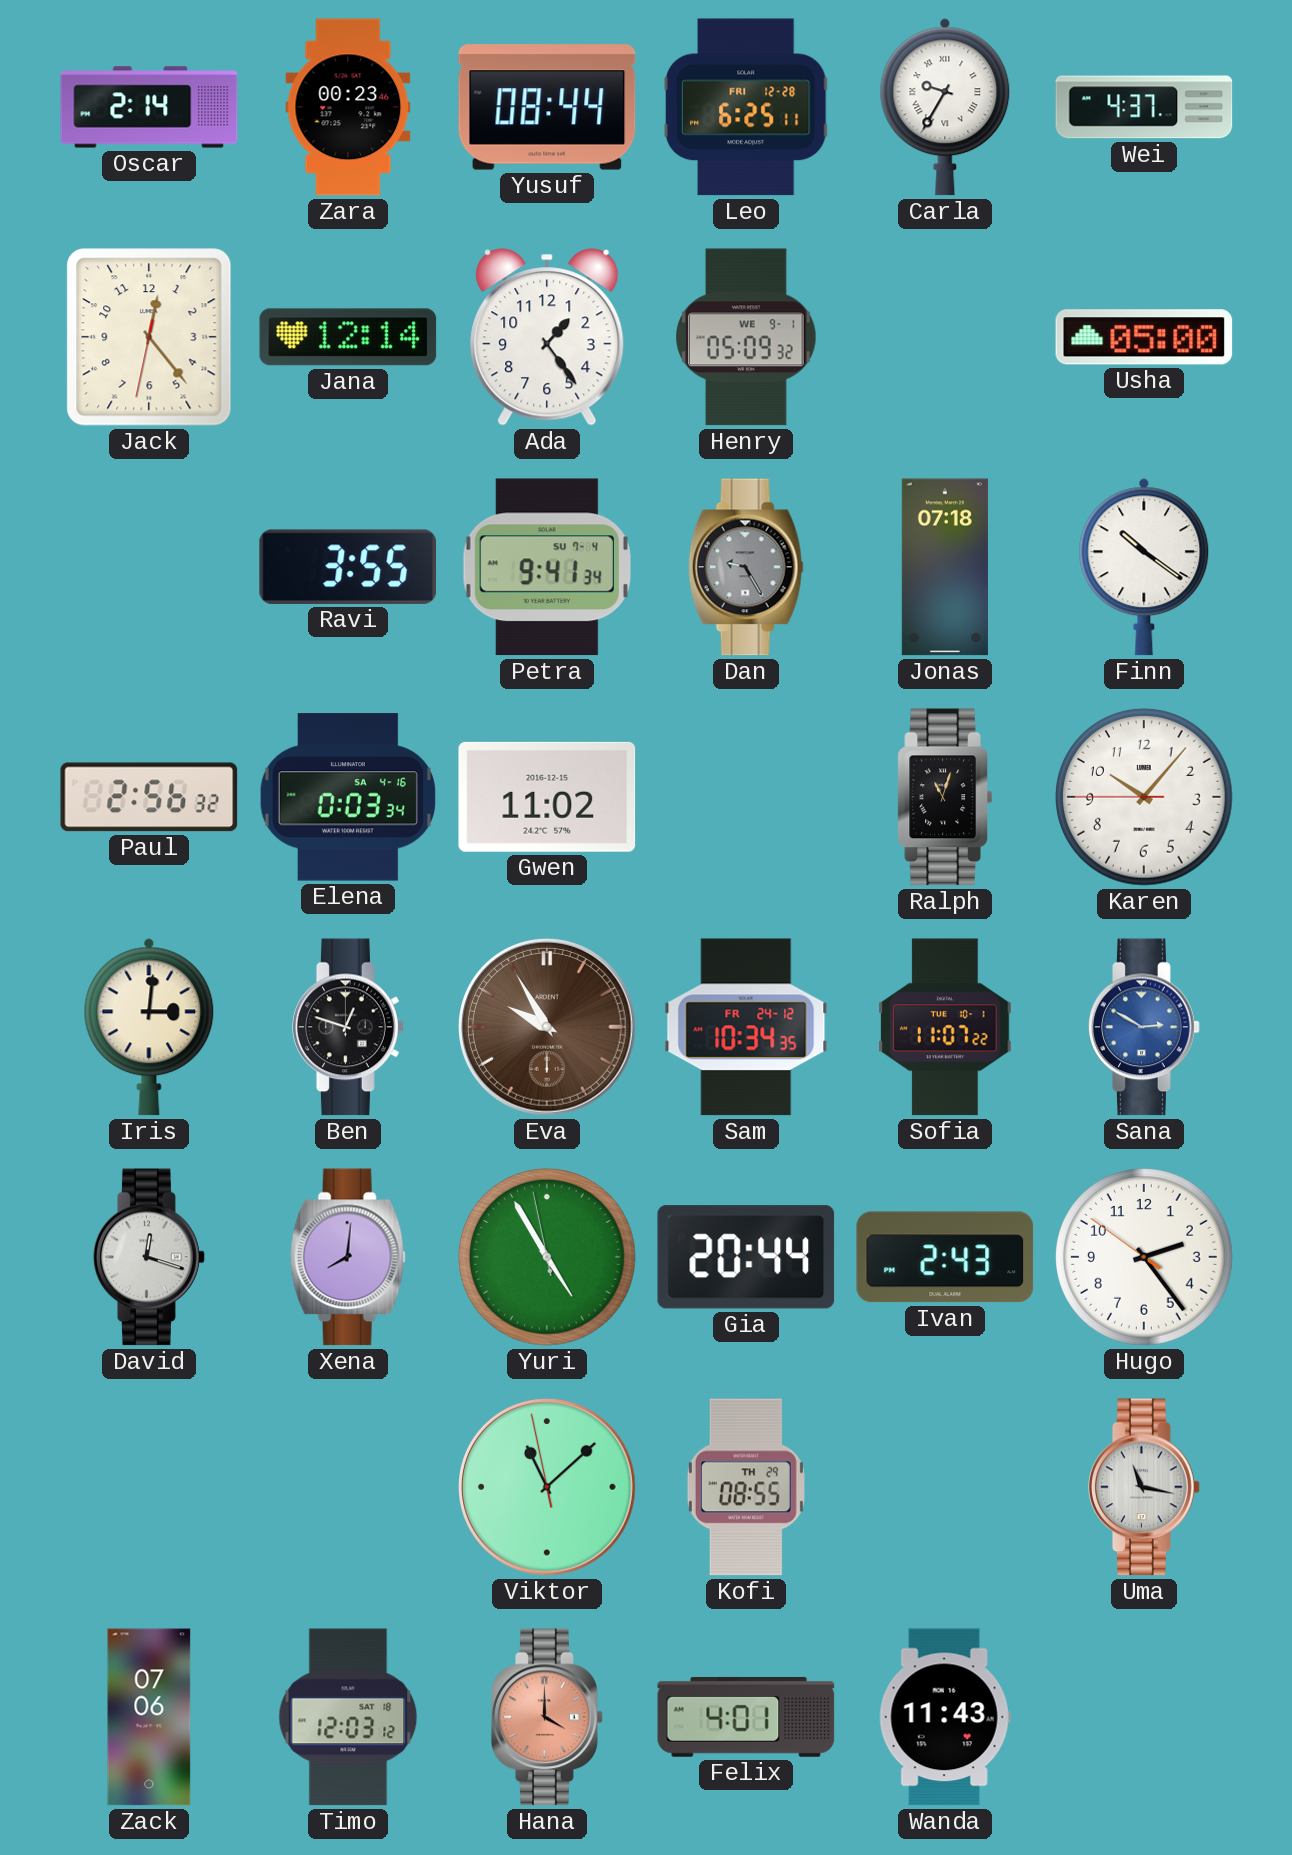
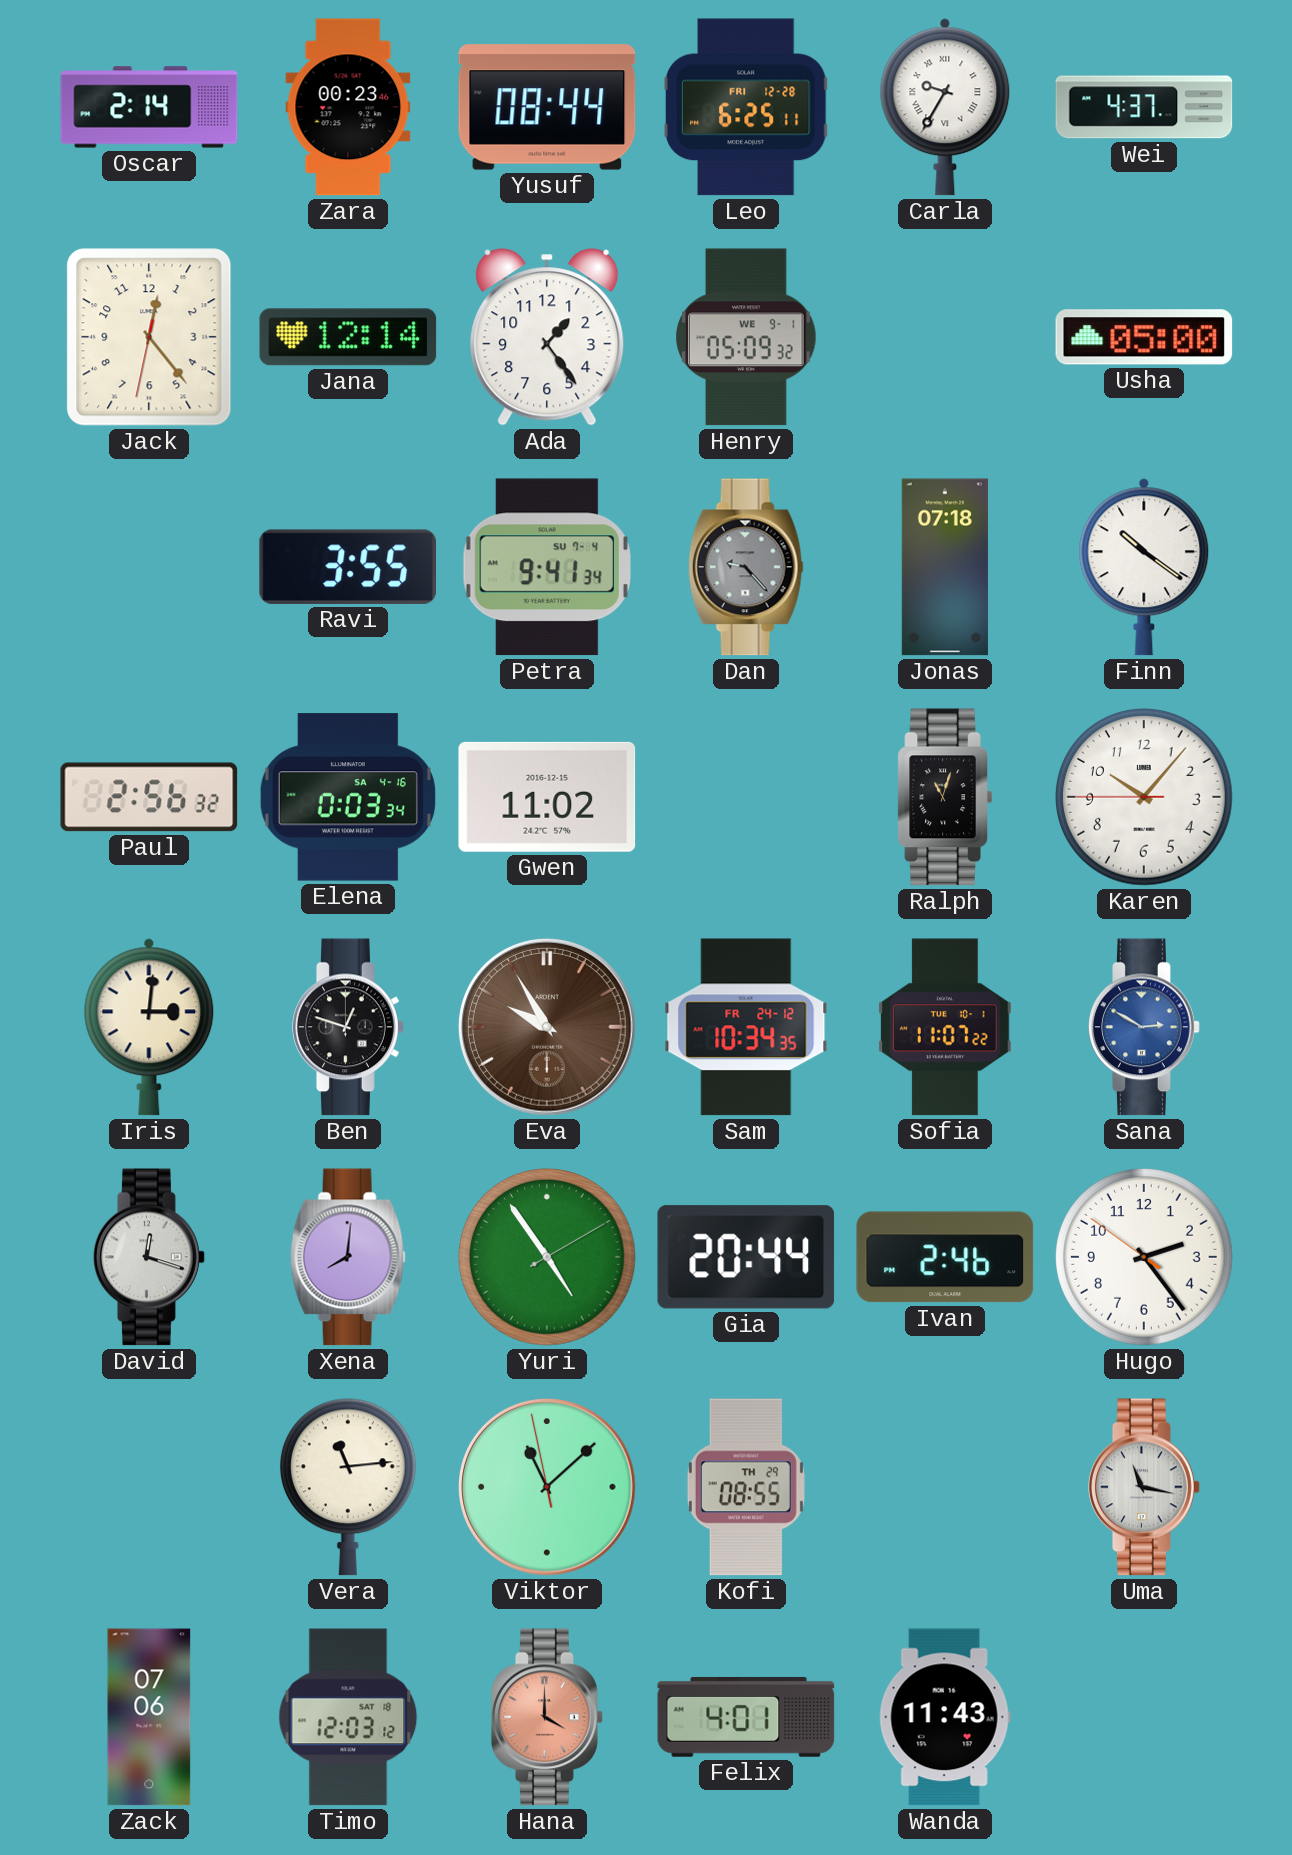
Dan: 9:25 -> 9:23 (746, 567)
Yuri: 4:54:58 -> 4:54:10 (548, 1258)
Ivan: 2:43 -> 2:46 (945, 1257)
Vera: none -> 11:14 (348, 1487)
